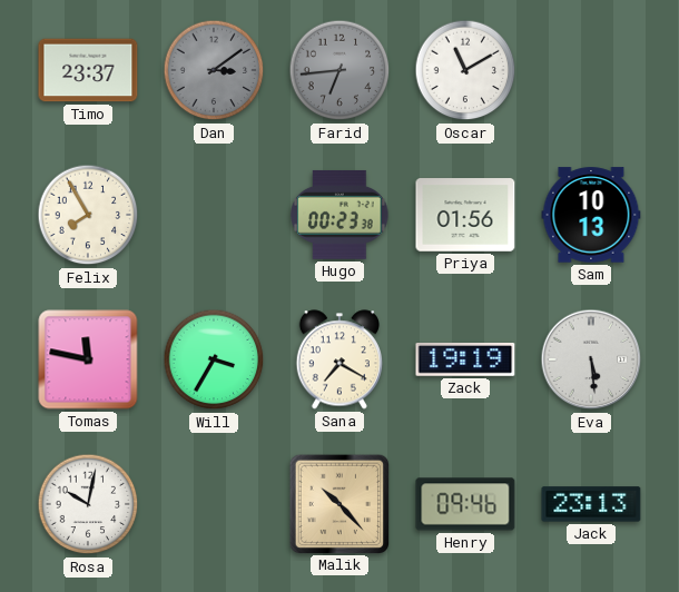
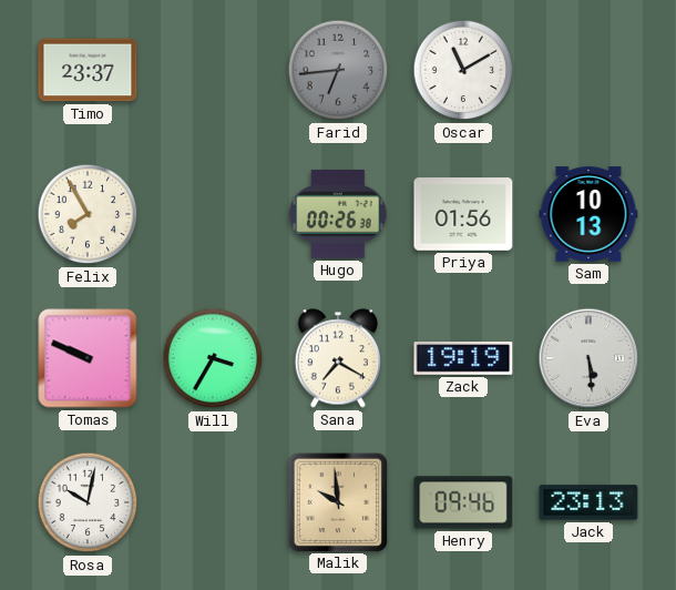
Dan: 3:09 -> none (214, 70)
Hugo: 00:23 -> 00:26 (338, 214)
Tomas: 11:47 -> 9:49 (88, 358)
Malik: 10:23 -> 9:59 (337, 501)
